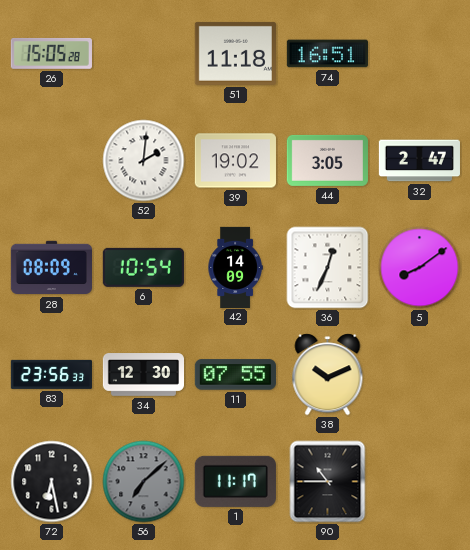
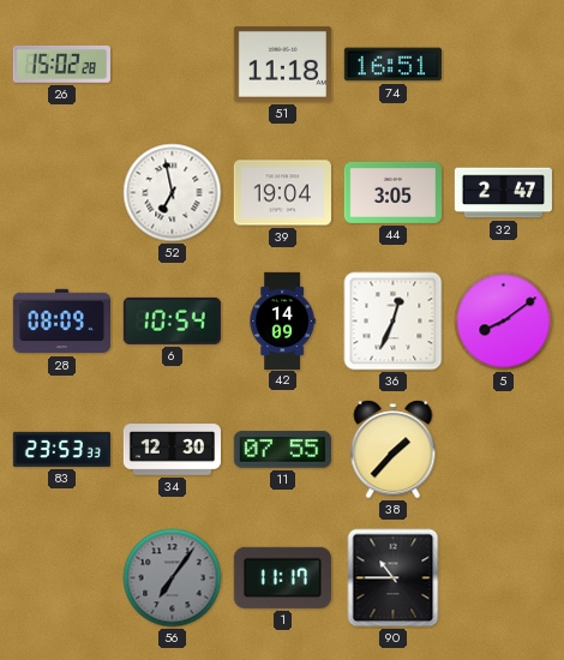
26: 15:05 -> 15:02 (61, 64)
52: 2:01 -> 6:58 (173, 193)
39: 19:02 -> 19:04 (282, 193)
83: 23:56 -> 23:53 (61, 449)
38: 10:11 -> 1:37 (394, 450)
72: 6:28 -> none (52, 482)
56: 7:08 -> 7:06 (173, 578)
